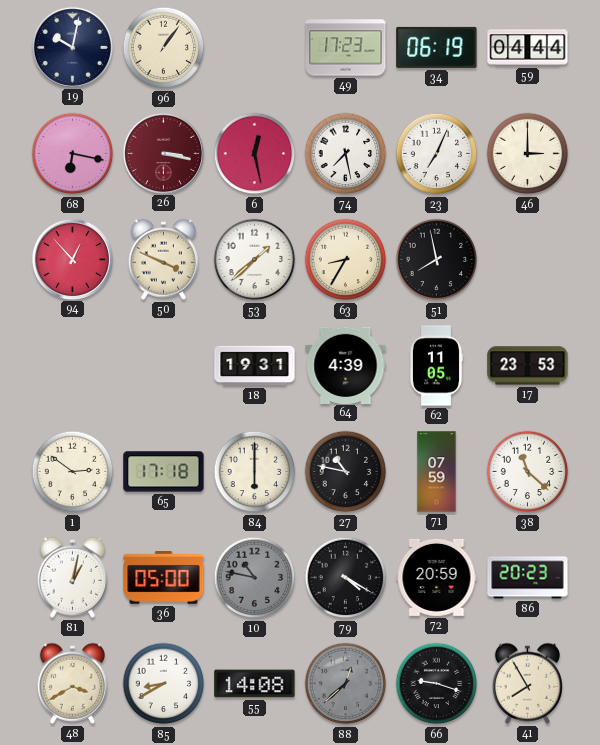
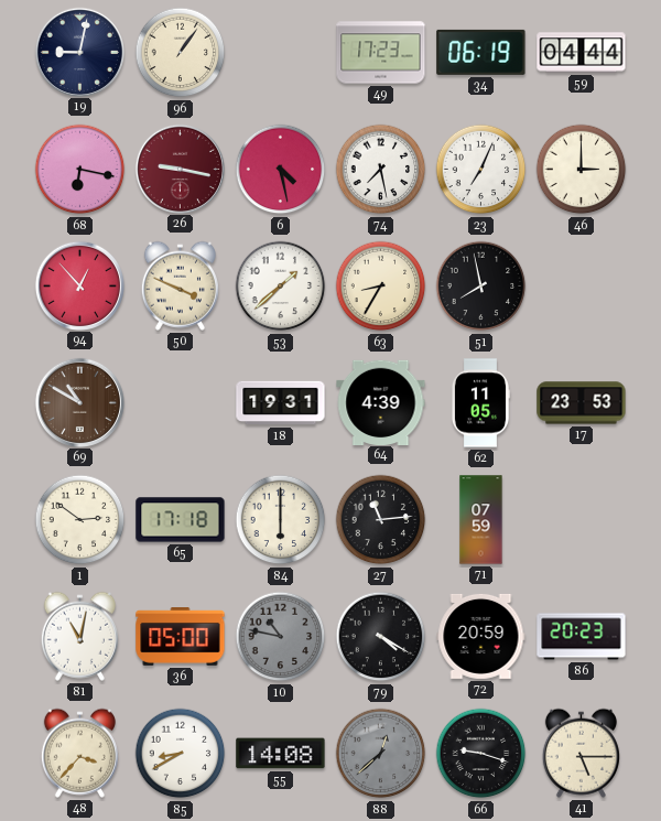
19: 10:02 -> 9:02 (79, 52)
26: 3:17 -> 9:17 (180, 169)
6: 12:28 -> 4:28 (281, 170)
69: none -> 10:50 (79, 402)
27: 10:47 -> 11:14 (381, 520)
38: 11:22 -> none (528, 472)
81: 1:02 -> 11:02 (79, 636)
48: 3:40 -> 3:37 (79, 753)
41: 7:55 -> 5:15 (581, 753)
